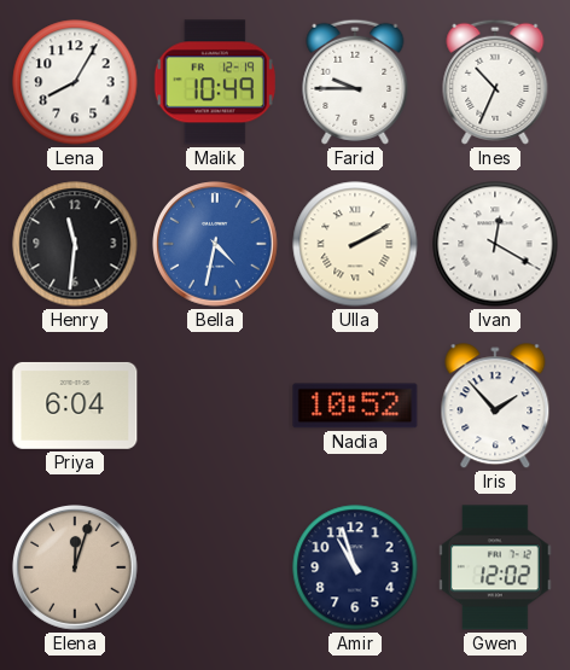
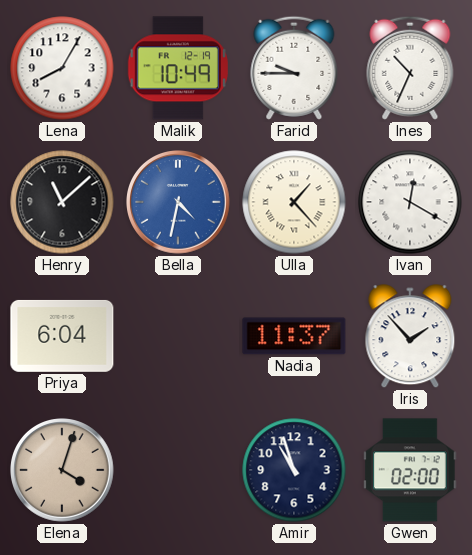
Henry: 11:31 -> 11:08 (62, 202)
Ulla: 2:10 -> 1:23 (294, 202)
Nadia: 10:52 -> 11:37 (294, 336)
Elena: 12:03 -> 4:03 (62, 470)
Gwen: 12:02 -> 02:00 (410, 470)
